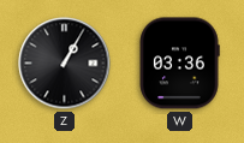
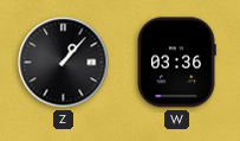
Z: 1:05 -> 1:07 (64, 63)
